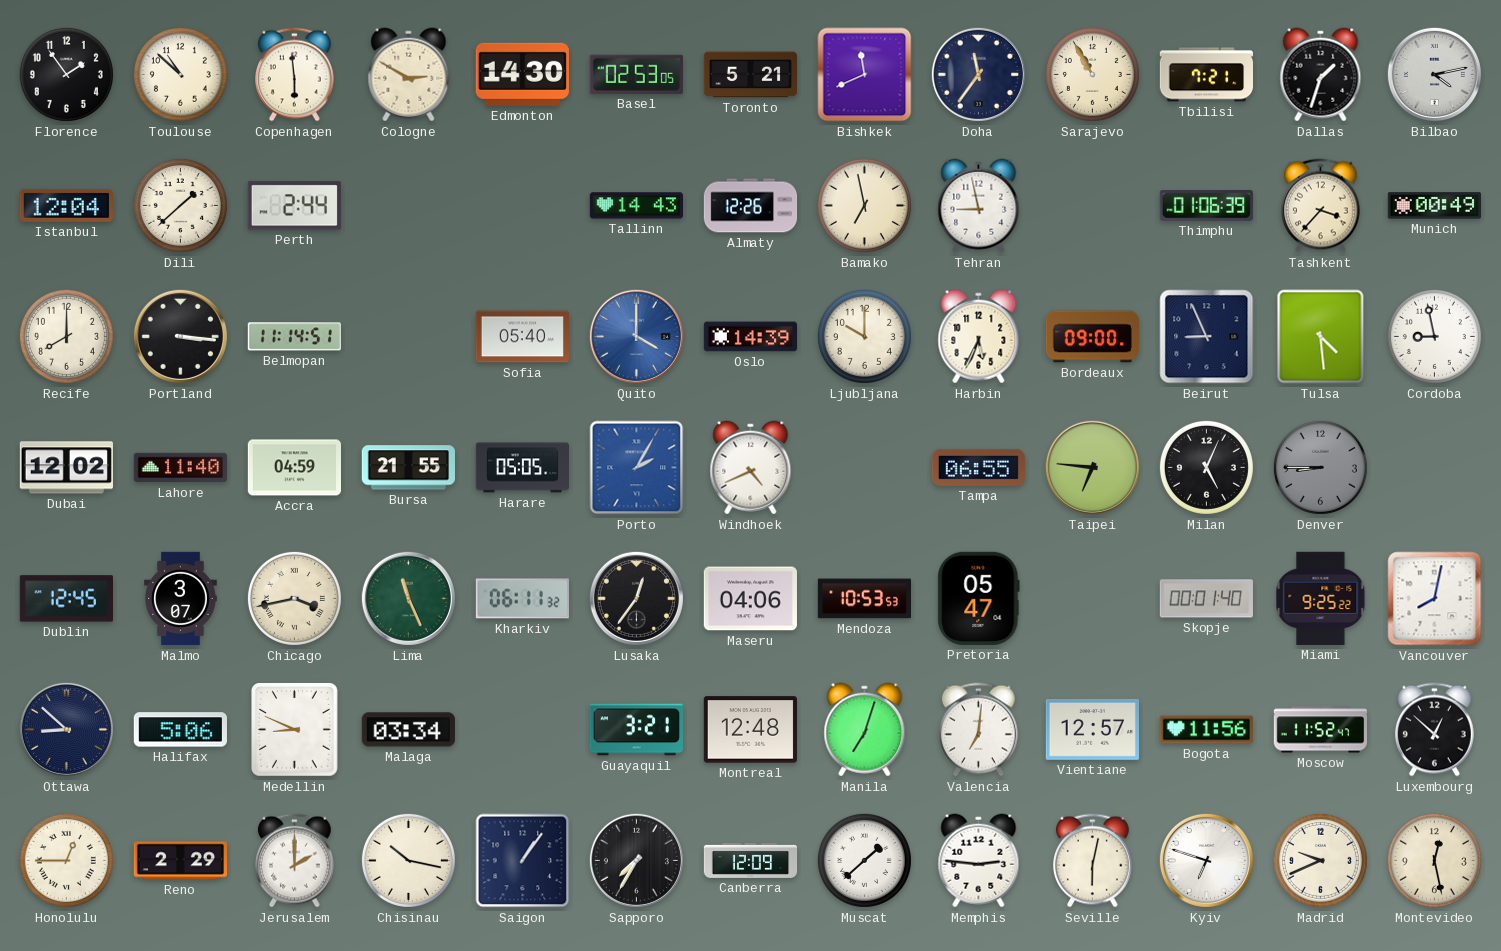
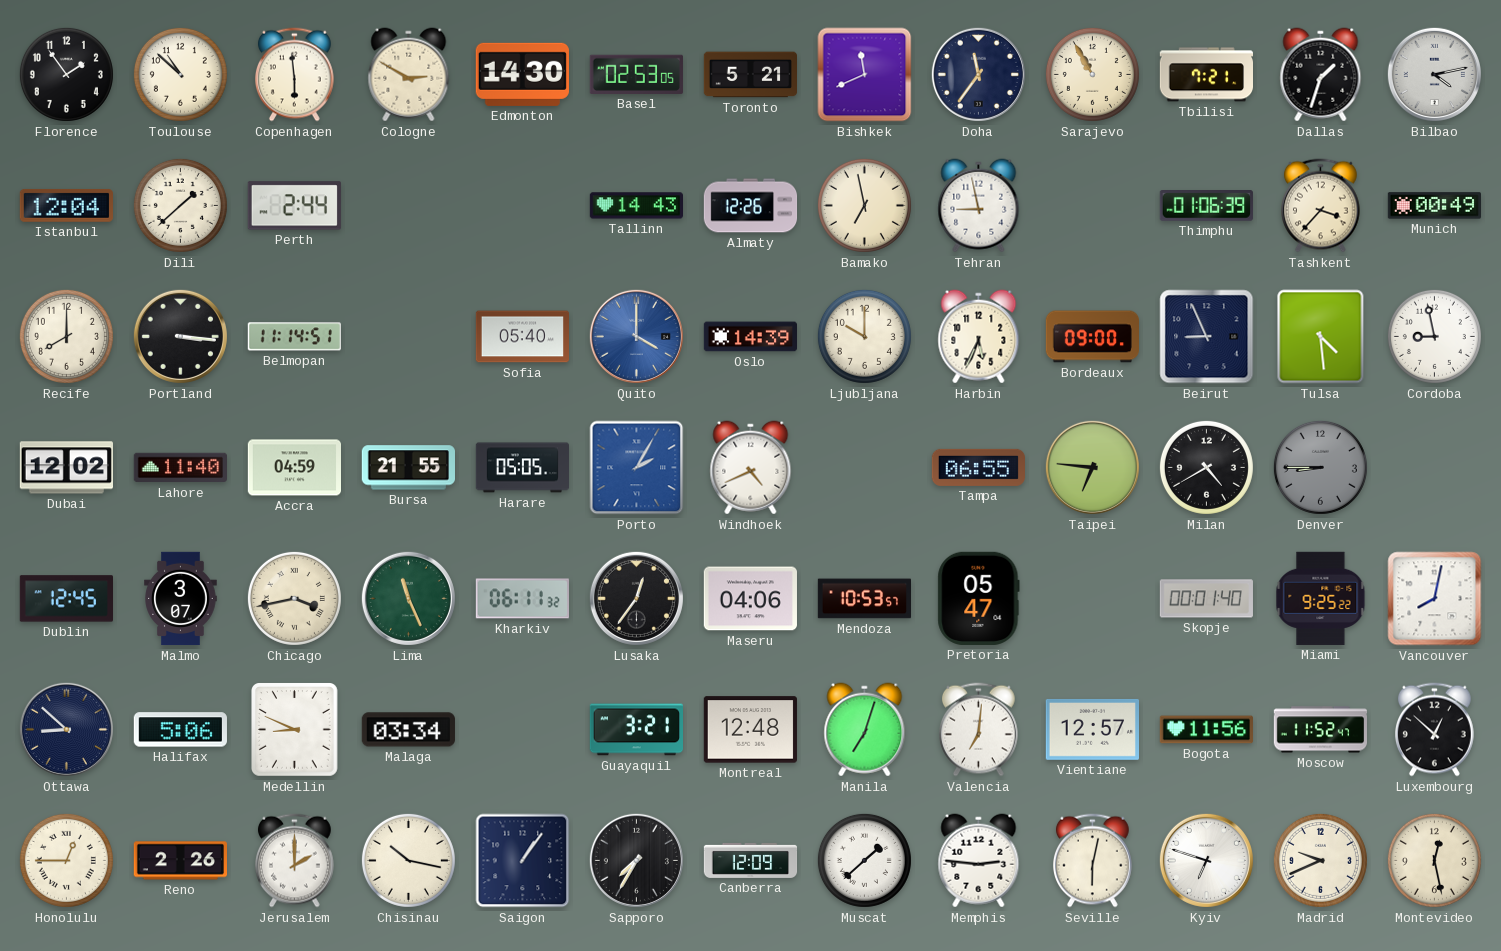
Milan: 5:04 -> 4:40 (1206, 467)
Mendoza: 10:53:53 -> 10:53:57 (864, 599)
Reno: 2:29 -> 2:26 (180, 861)
